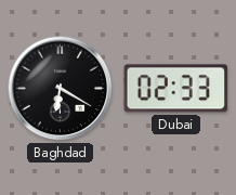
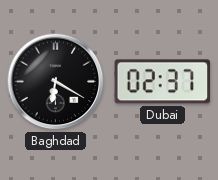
Dubai: 02:33 -> 02:37 (163, 82)
